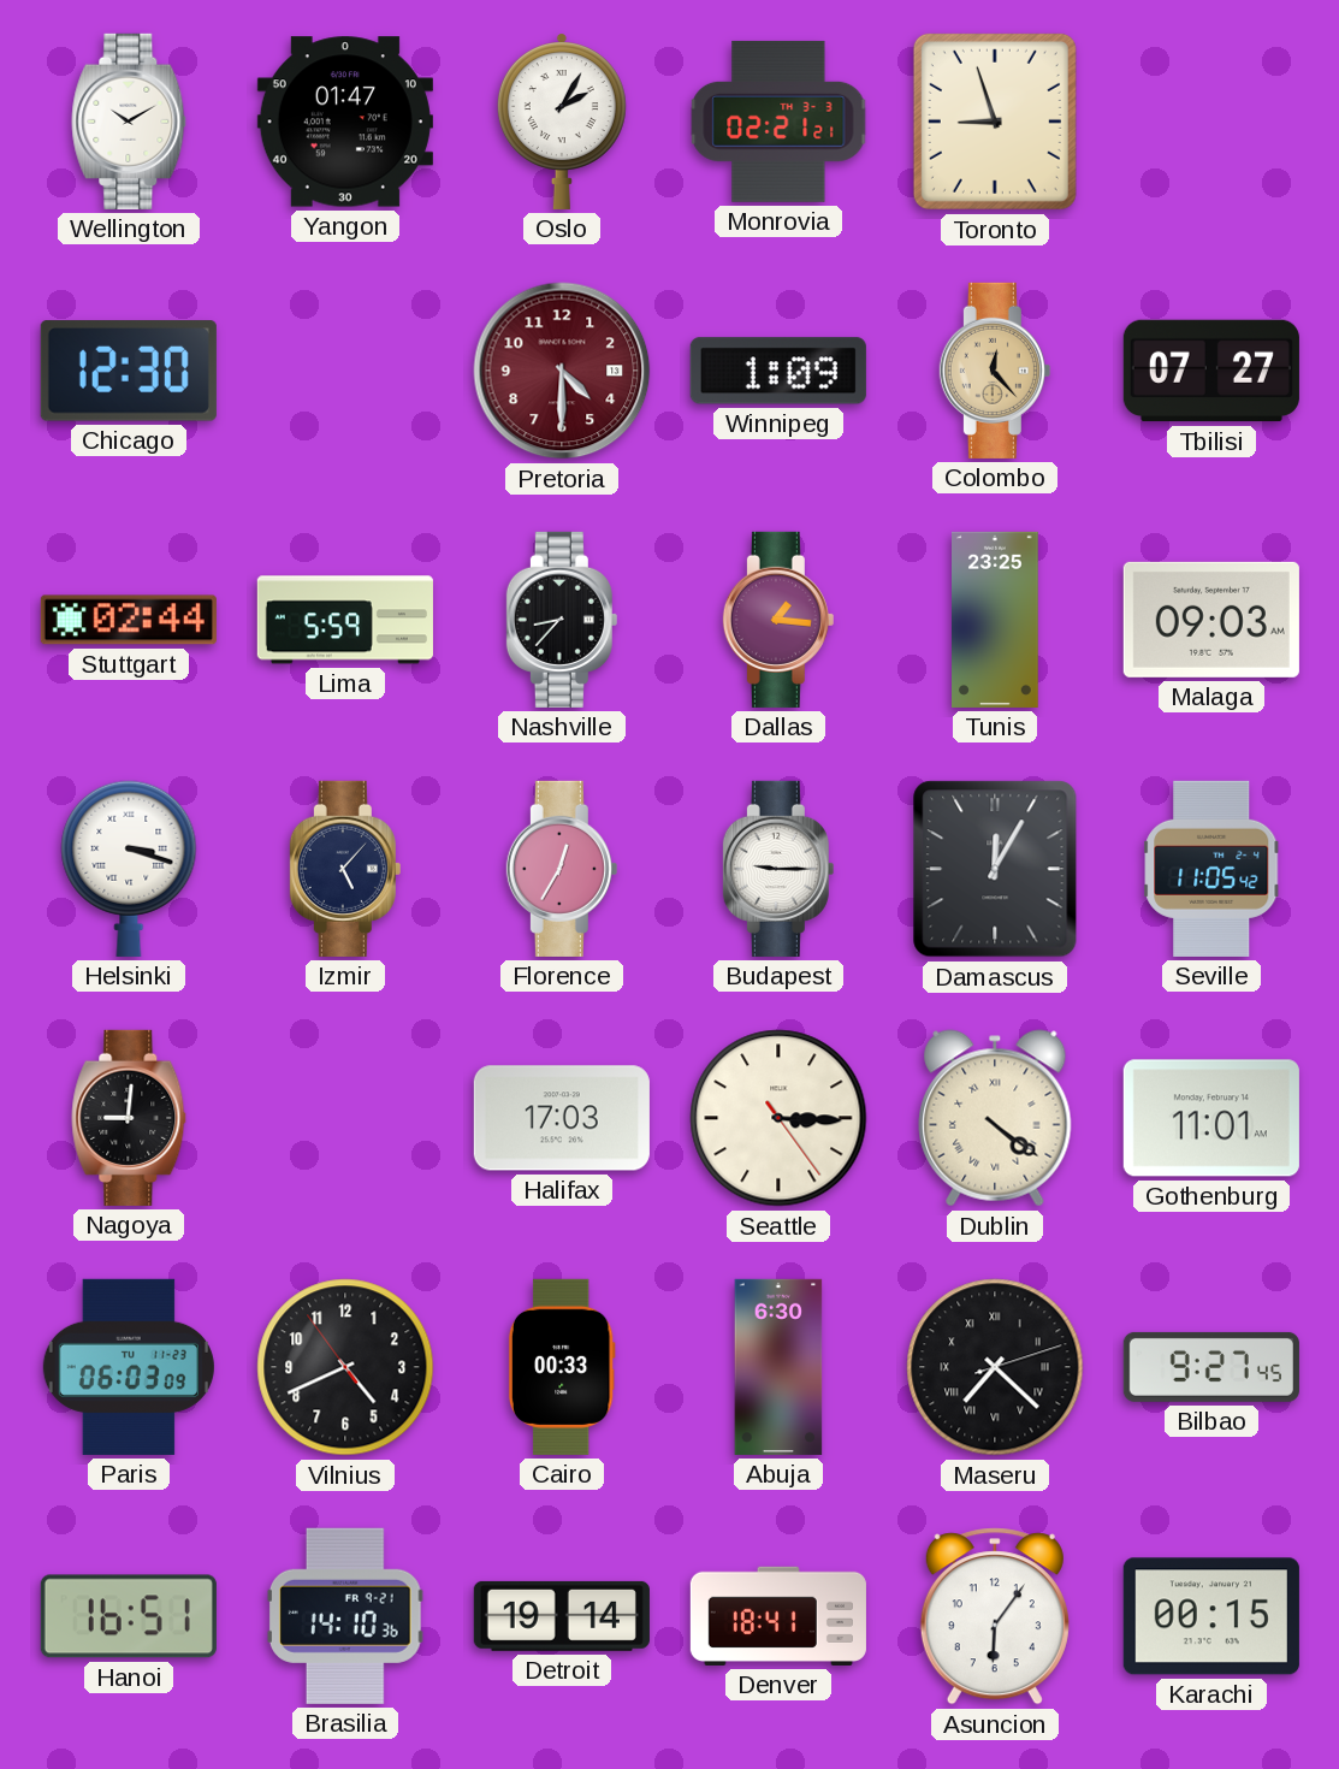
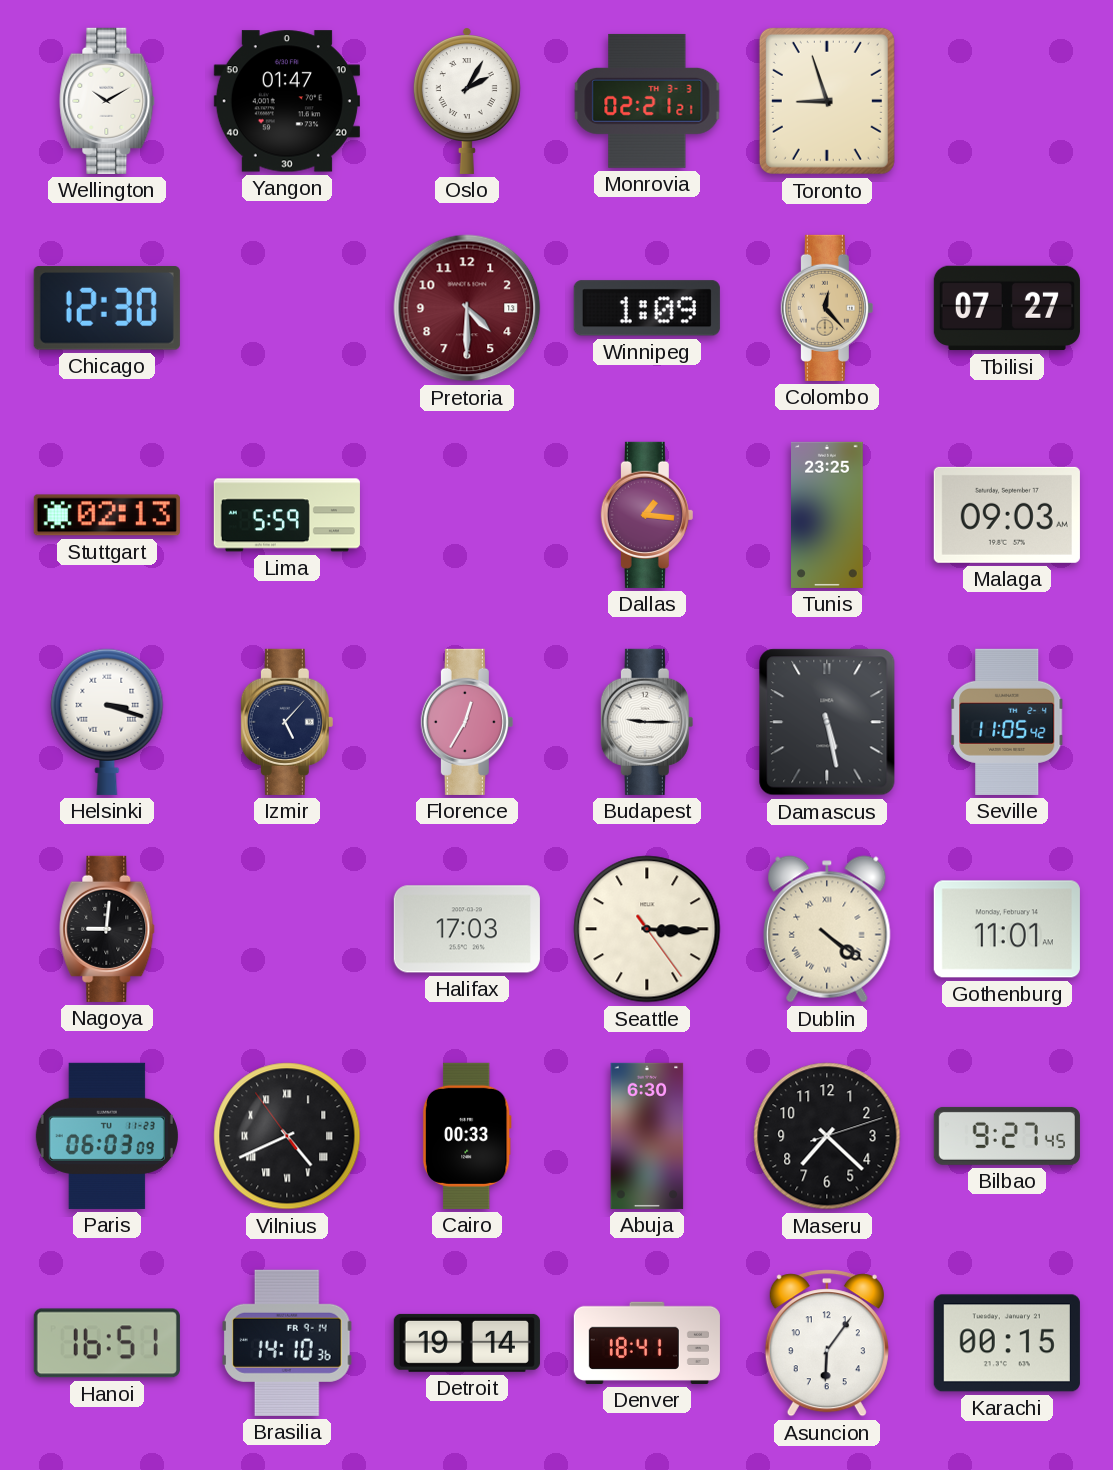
Stuttgart: 02:44 -> 02:13 (107, 515)
Nashville: 8:37 -> none (562, 620)
Damascus: 12:05 -> 5:28 (827, 722)
Vilnius numerals: Arabic -> Roman (287, 1136)
Maseru numerals: Roman -> Arabic (827, 1136)
Brasilia date: FR 9-21 -> FR 9-14 (287, 1343)
